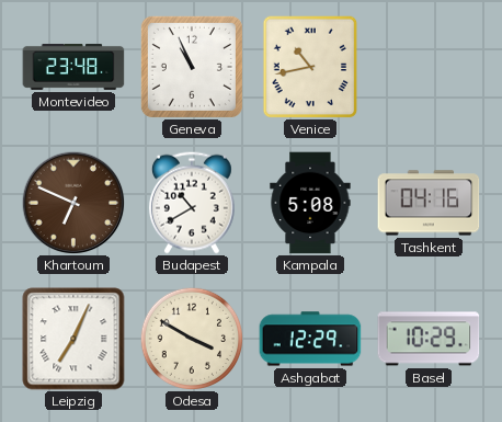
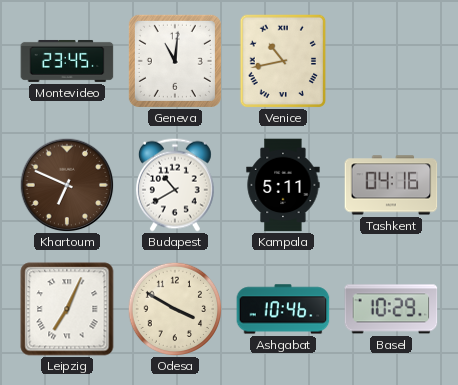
Montevideo: 23:48 -> 23:45 (67, 61)
Geneva: 10:56 -> 11:01 (175, 61)
Kampala: 5:08 -> 5:11 (283, 185)
Ashgabat: 12:29 -> 10:46 (283, 309)
